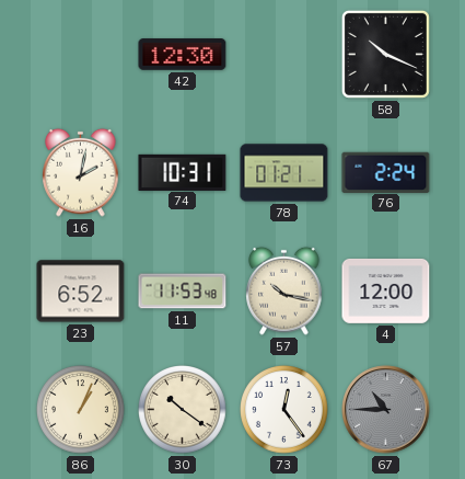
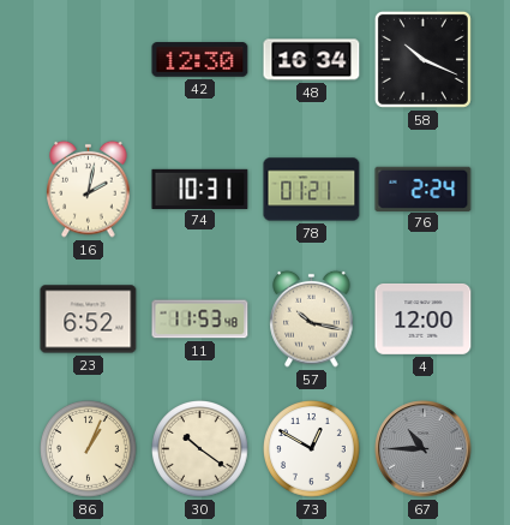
48: none -> 16:34 (312, 60)
73: 12:24 -> 12:50 (312, 449)
